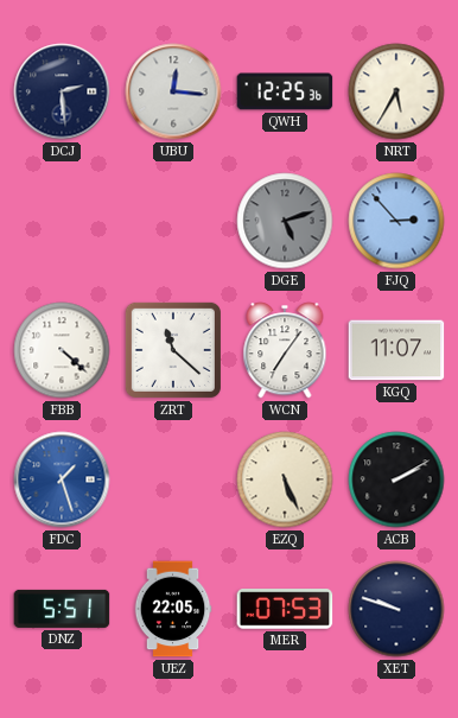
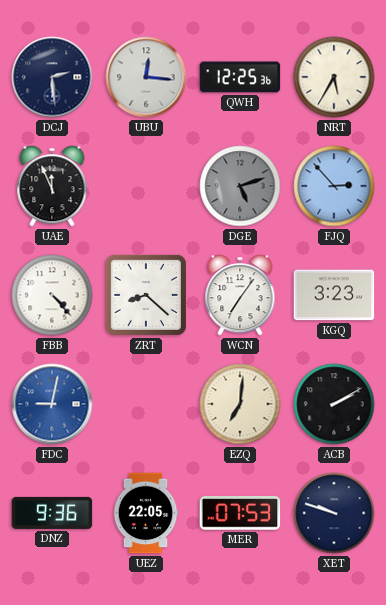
UAE: none -> 11:56 (52, 186)
FBB: 4:22 -> 4:23 (52, 295)
ZRT: 11:22 -> 8:22 (146, 295)
KGQ: 11:07 -> 3:23 (334, 295)
FDC: 1:27 -> 9:02 (52, 404)
EZQ: 5:26 -> 7:01 (240, 404)
DNZ: 5:51 -> 9:36 (52, 513)
